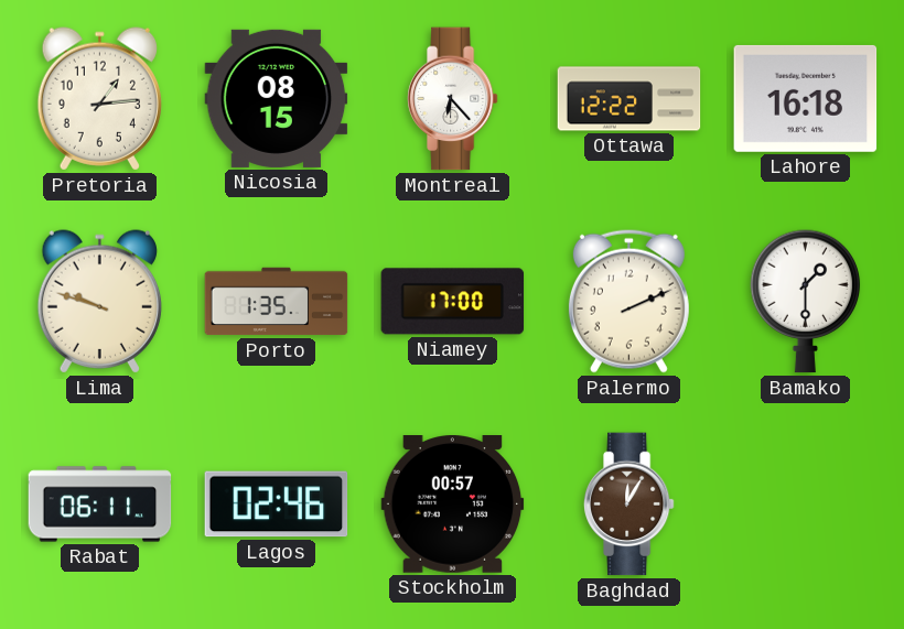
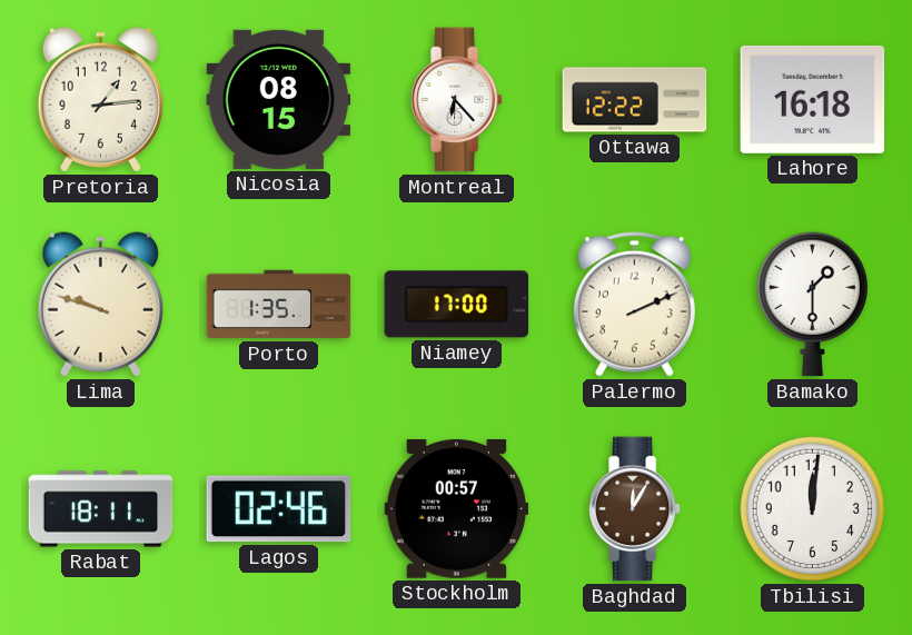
Rabat: 06:11 -> 18:11 (101, 509)
Tbilisi: none -> 12:01 (813, 509)
